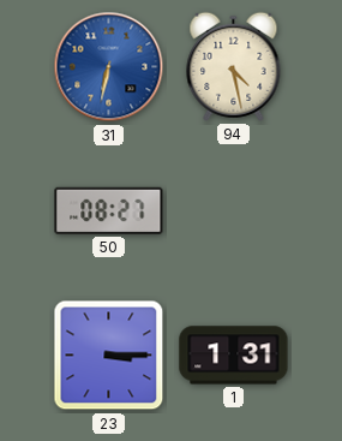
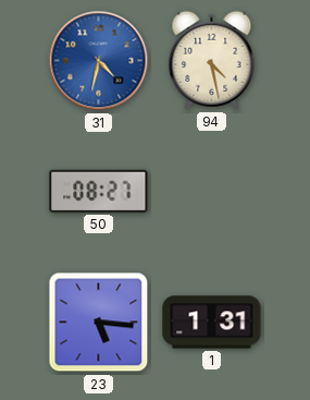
31: 6:32 -> 4:32 (99, 61)
23: 3:15 -> 5:16 (99, 323)
